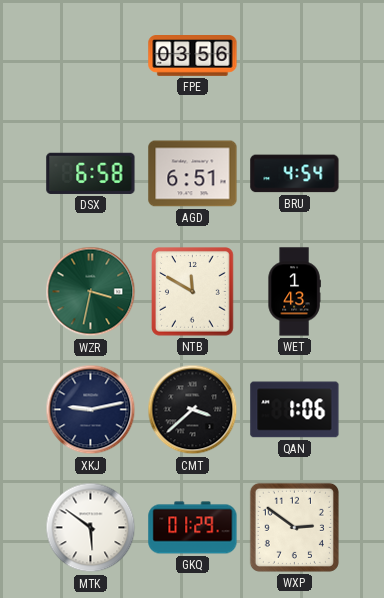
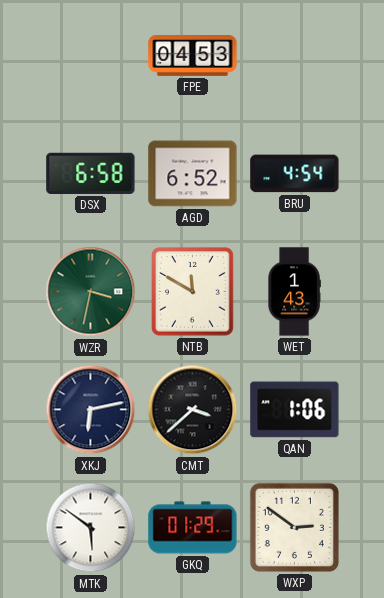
FPE: 03:56 -> 04:53 (193, 56)
AGD: 6:51 -> 6:52 (193, 174)
XKJ: 9:13 -> 6:13 (91, 410)
